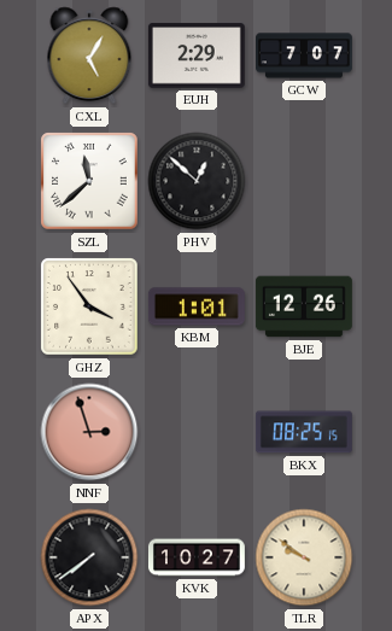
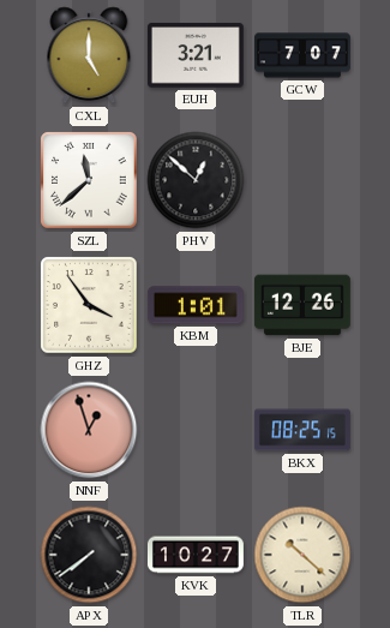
CXL: 5:05 -> 5:00 (89, 55)
EUH: 2:29 -> 3:21 (196, 55)
NNF: 2:57 -> 12:57 (89, 430)
TLR: 9:51 -> 10:22 (302, 555)
